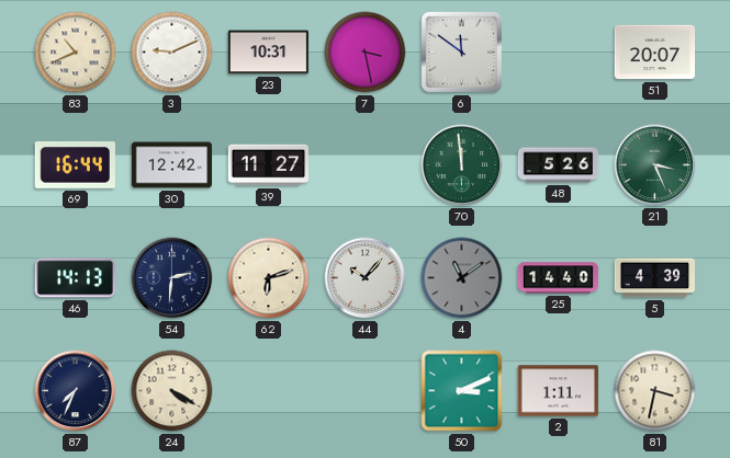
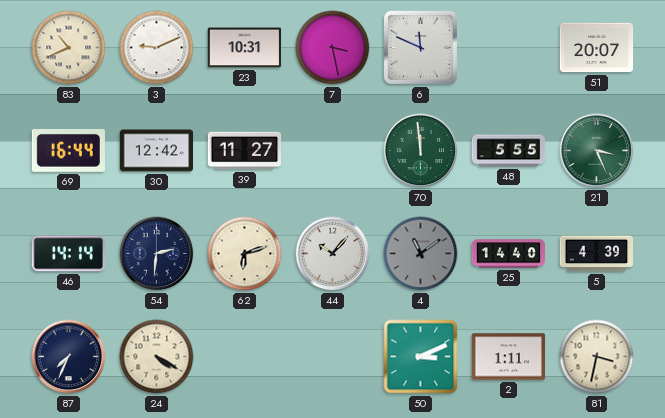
6: 11:51 -> 11:49 (420, 47)
48: 5:26 -> 5:55 (509, 151)
46: 14:13 -> 14:14 (68, 254)
